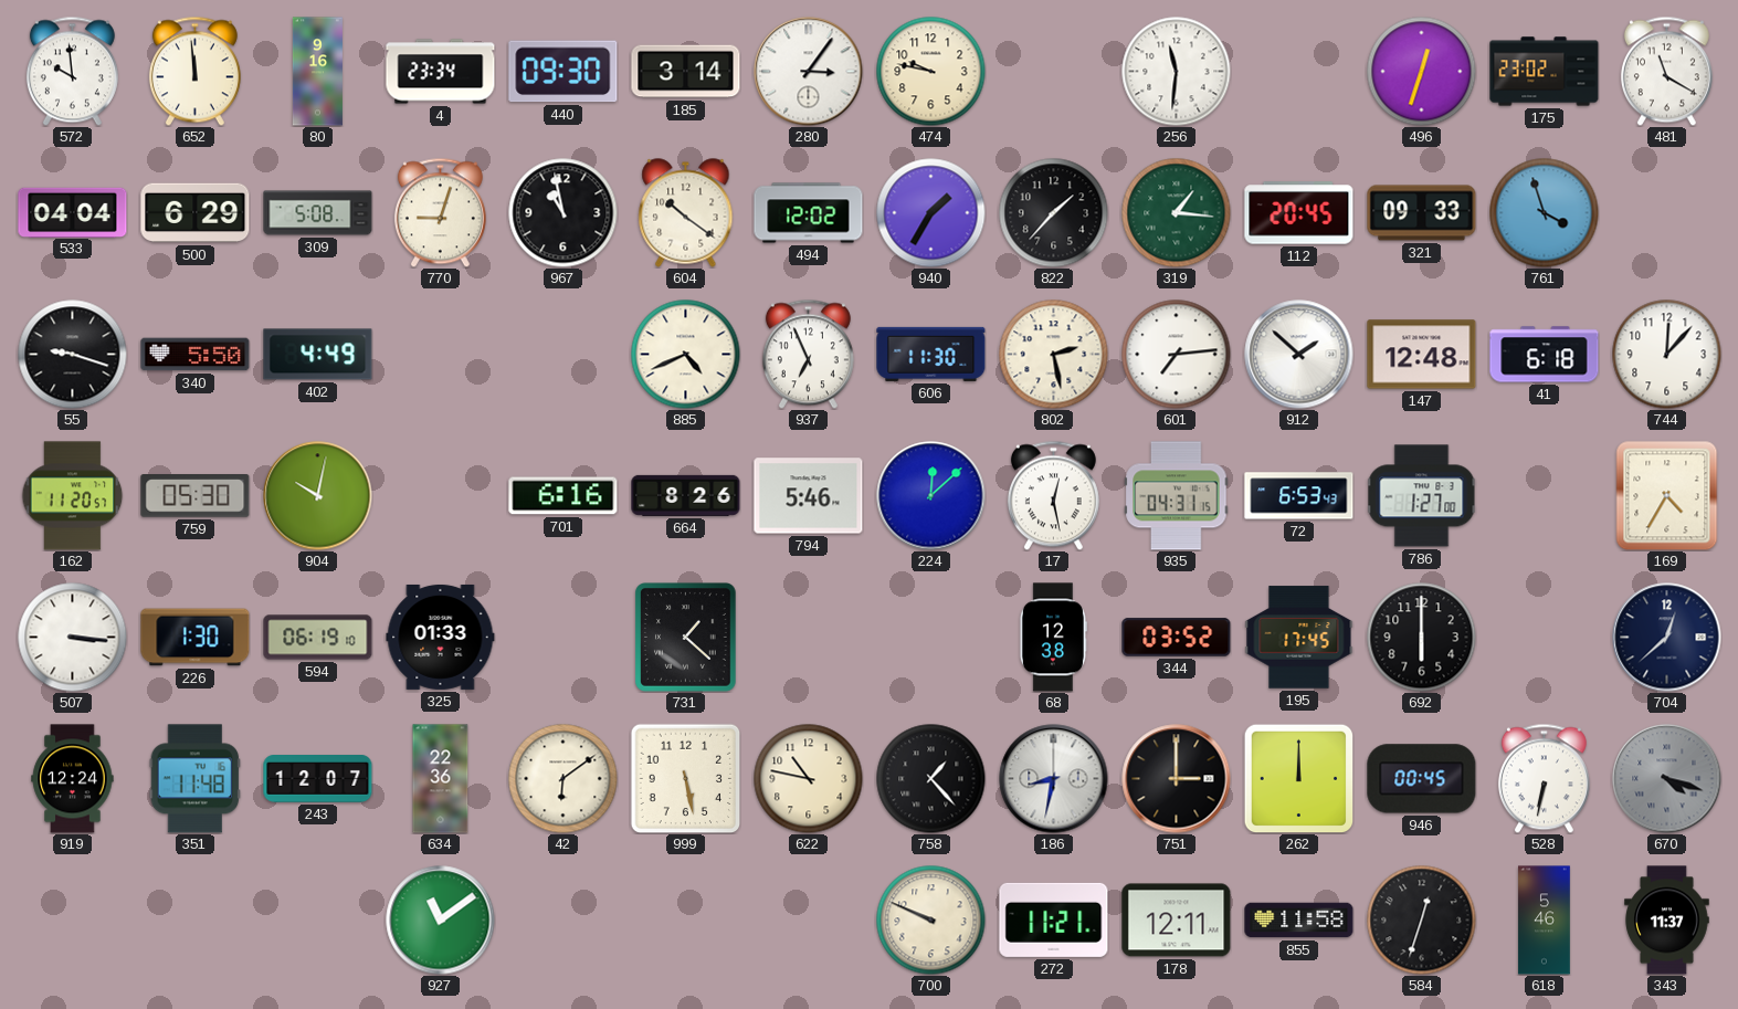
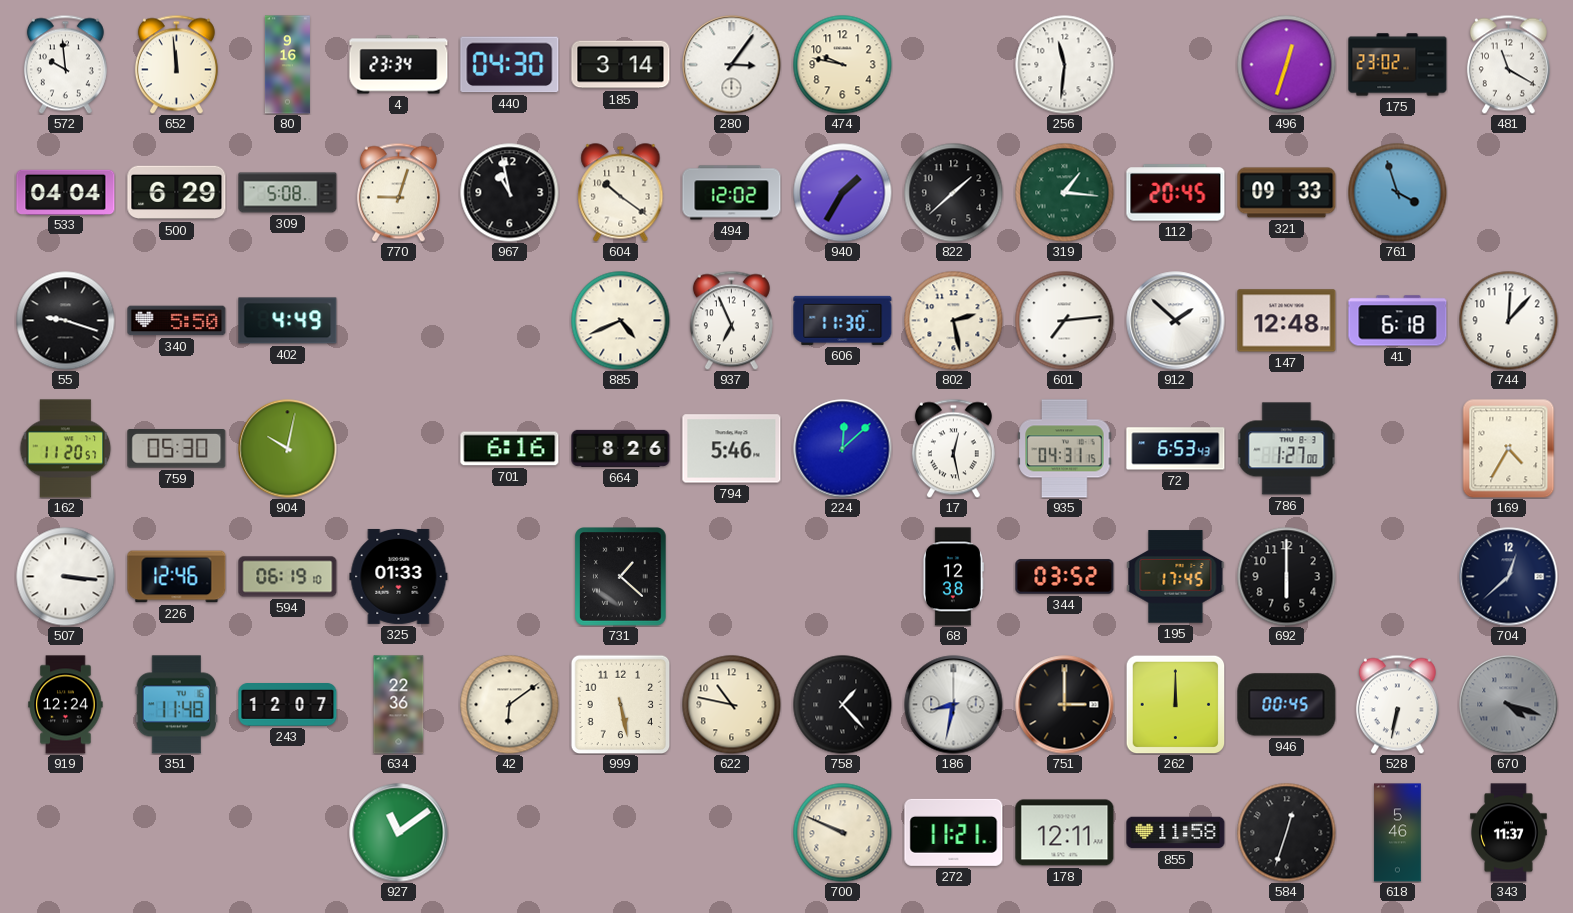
440: 09:30 -> 04:30 (510, 65)
822: 1:37 -> 1:38 (954, 193)
226: 1:30 -> 12:46 (177, 577)
